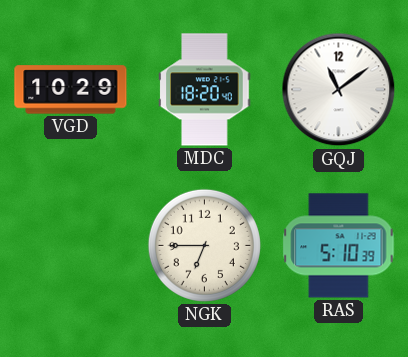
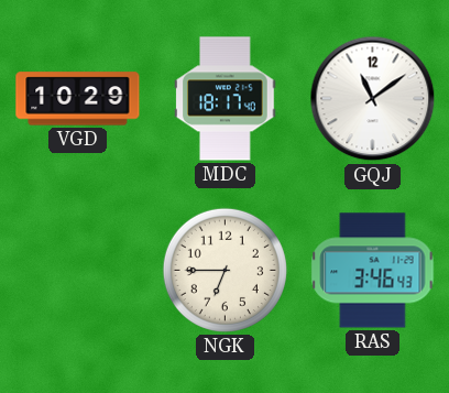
MDC: 18:20 -> 18:17 (226, 99)
RAS: 5:10 -> 3:46 (373, 271)
